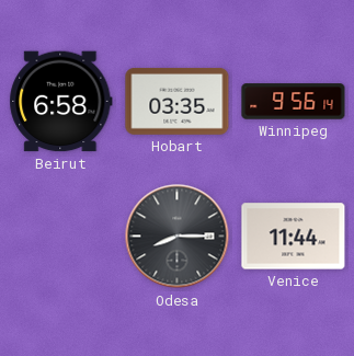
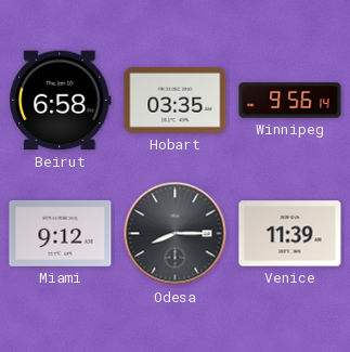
Miami: none -> 9:12 (61, 233)
Venice: 11:44 -> 11:39 (290, 234)
